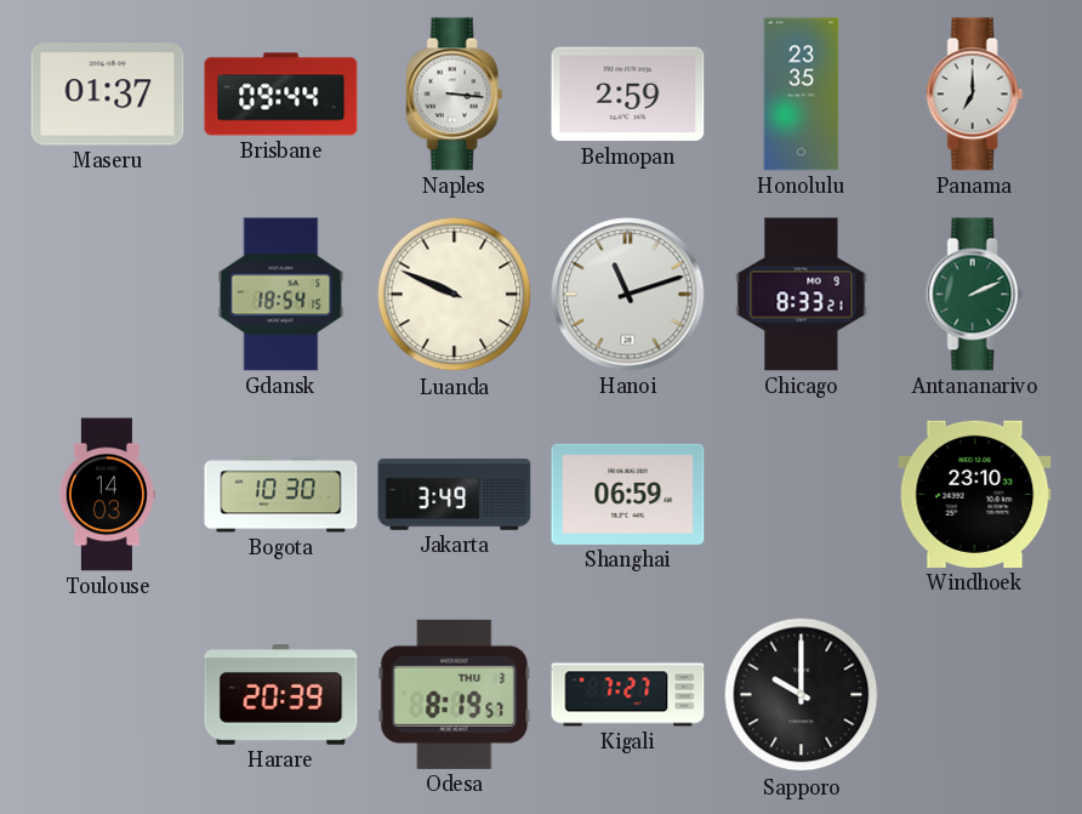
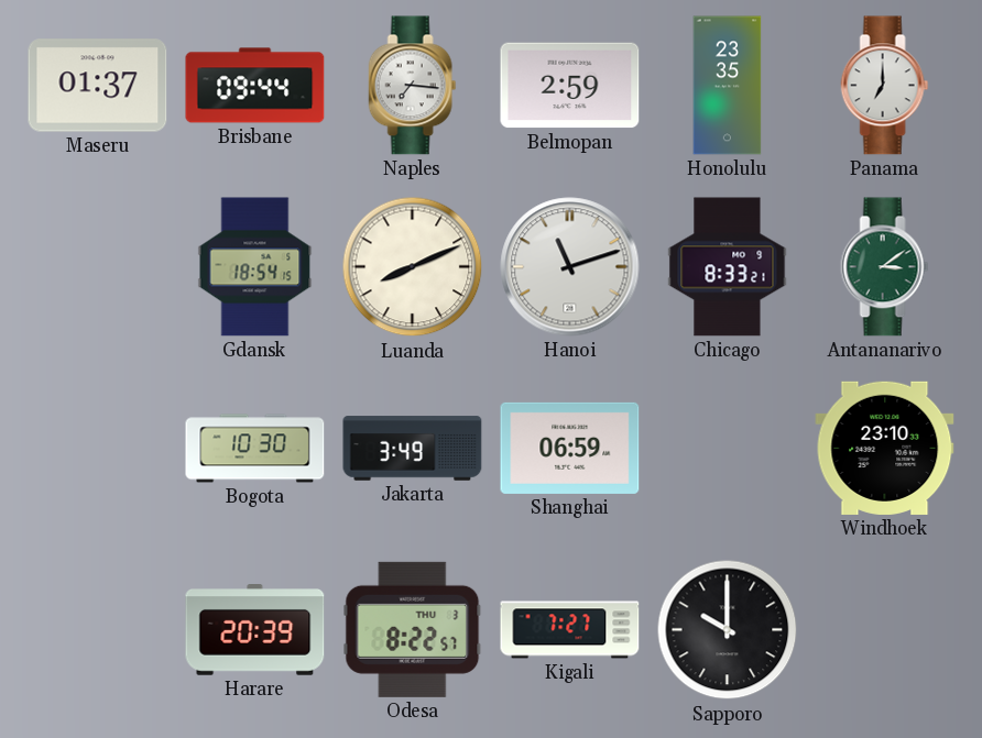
Naples: 3:16 -> 7:16 (413, 86)
Luanda: 9:49 -> 8:11 (413, 267)
Antananarivo: 2:11 -> 3:09 (885, 267)
Toulouse: 14:03 -> none (107, 495)
Odesa: 8:19 -> 8:22 (413, 629)
